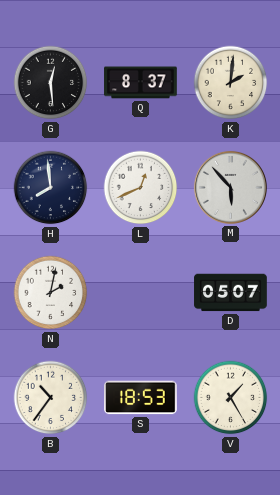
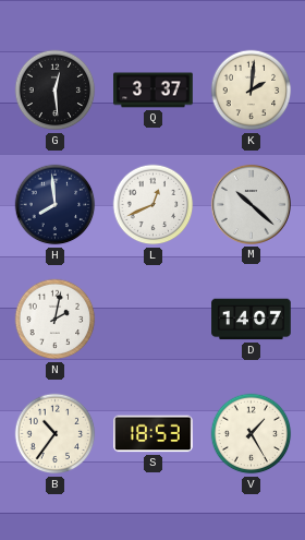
Q: 8:37 -> 3:37 (154, 91)
M: 5:53 -> 10:22 (251, 204)
D: 05:07 -> 14:07 (252, 320)
